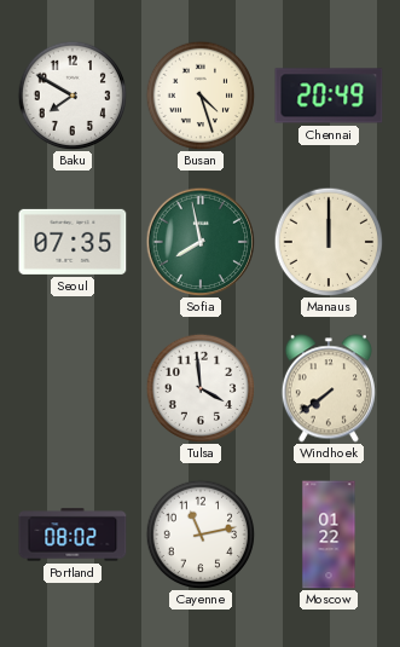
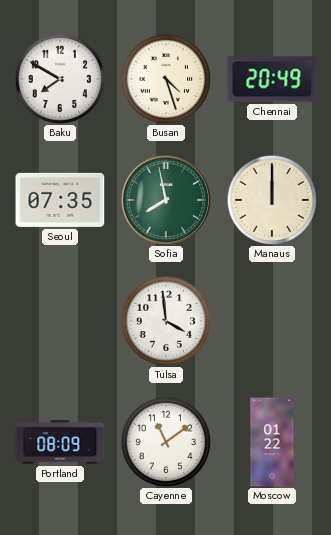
Windhoek: 7:39 -> none (329, 388)
Portland: 08:02 -> 08:09 (60, 442)
Cayenne: 11:13 -> 11:09 (166, 442)
